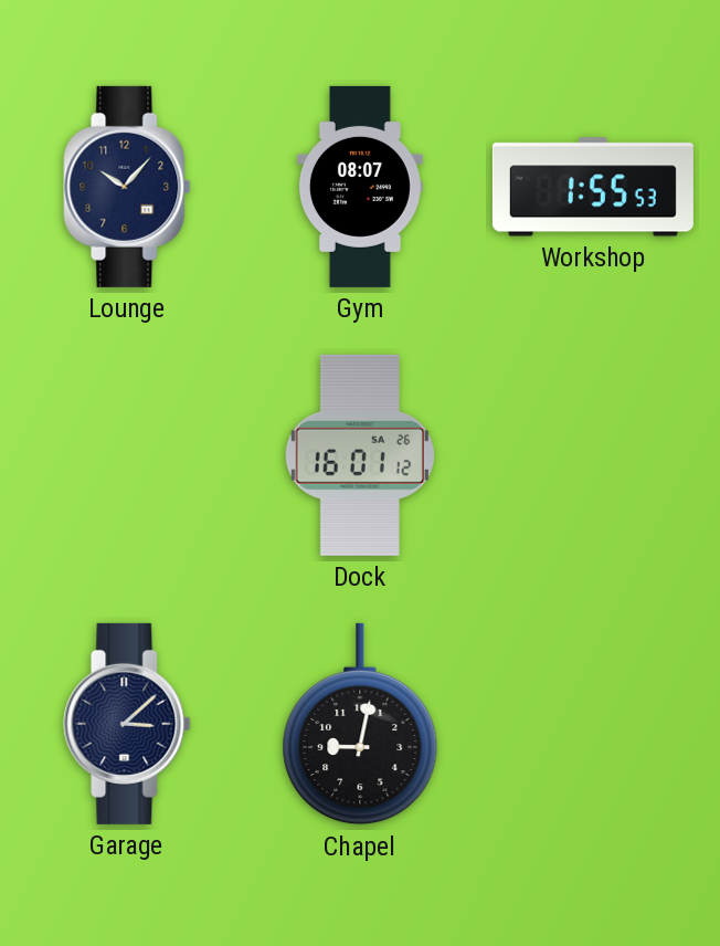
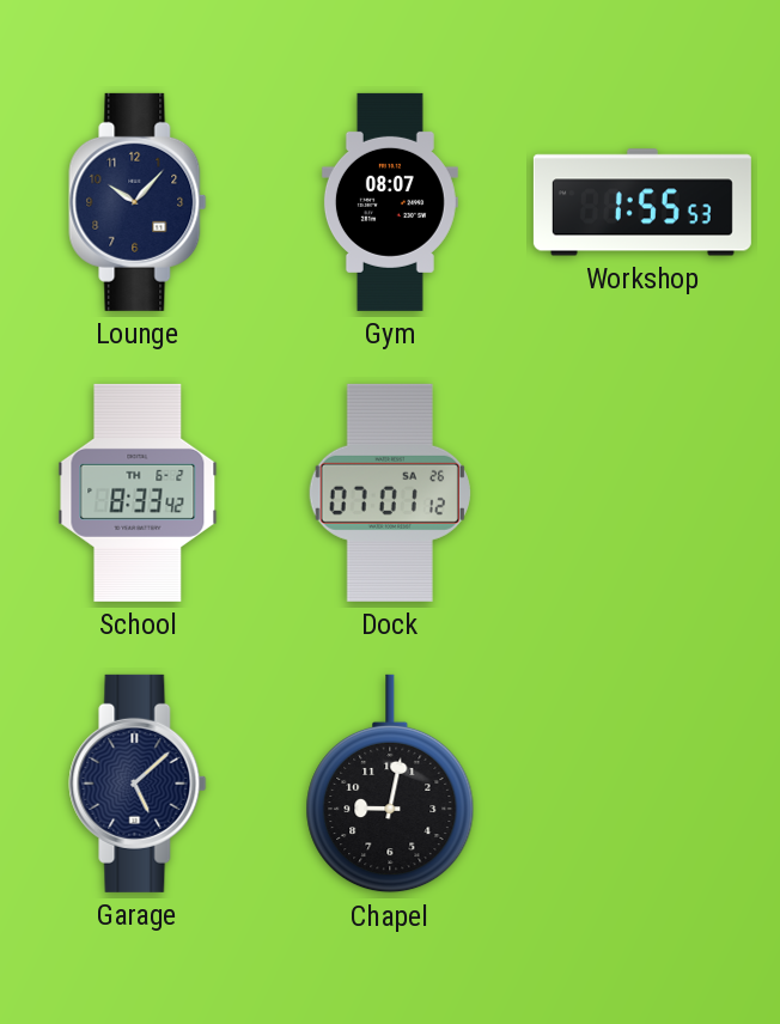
School: none -> 8:33 (138, 493)
Dock: 16:01 -> 07:01 (390, 493)
Garage: 3:08 -> 5:08 (138, 784)
